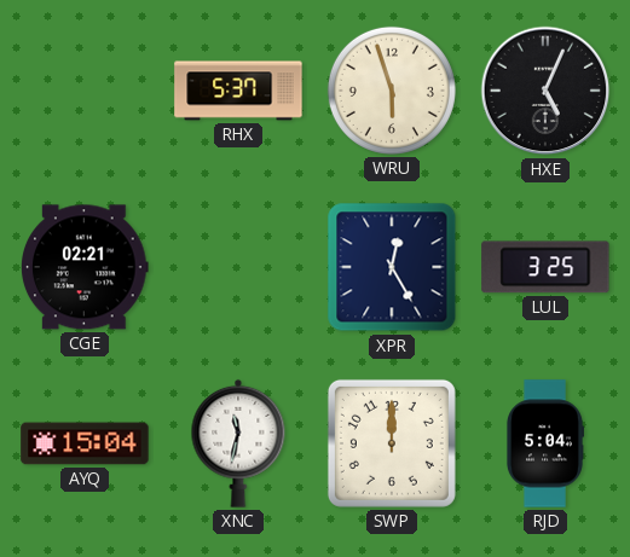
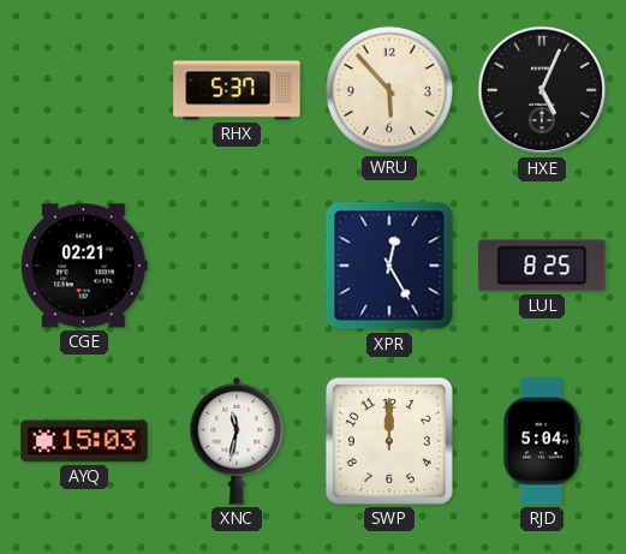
WRU: 5:57 -> 5:53 (389, 90)
LUL: 3:25 -> 8:25 (542, 266)
AYQ: 15:04 -> 15:03 (84, 441)
